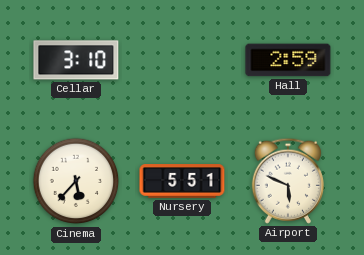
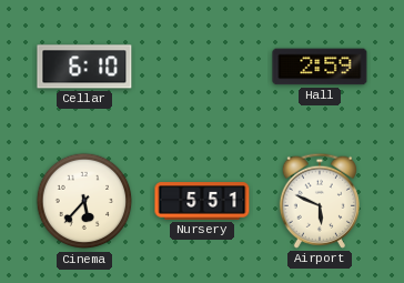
Cellar: 3:10 -> 6:10 (84, 67)
